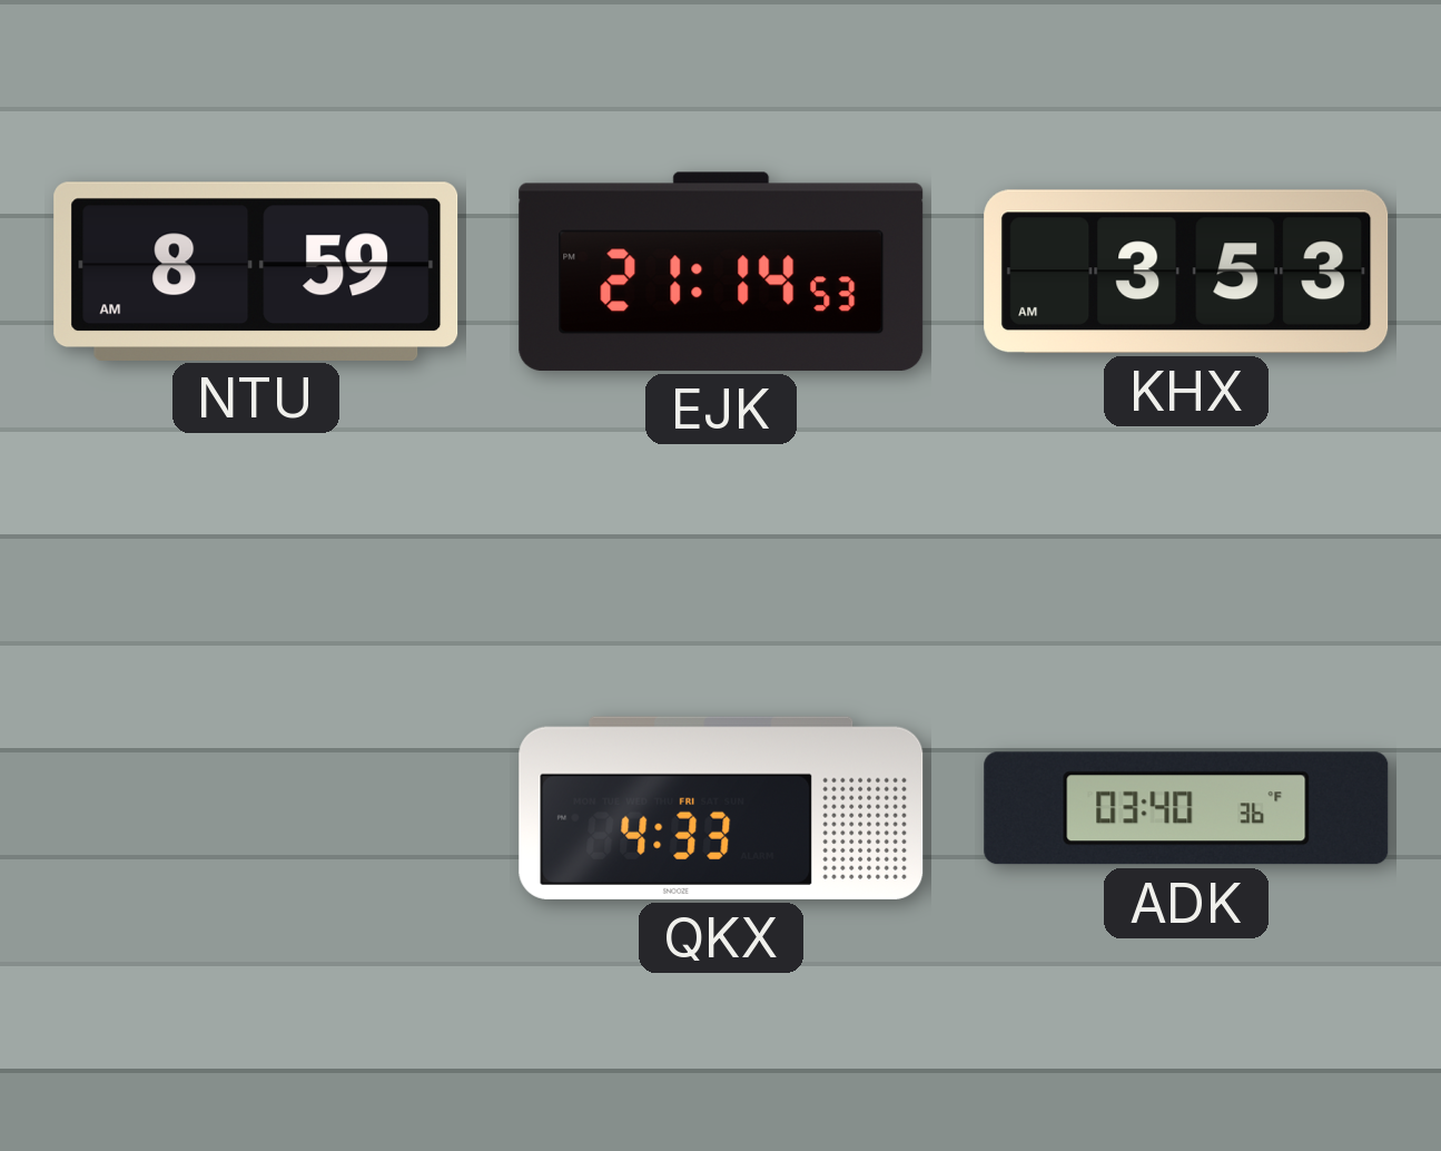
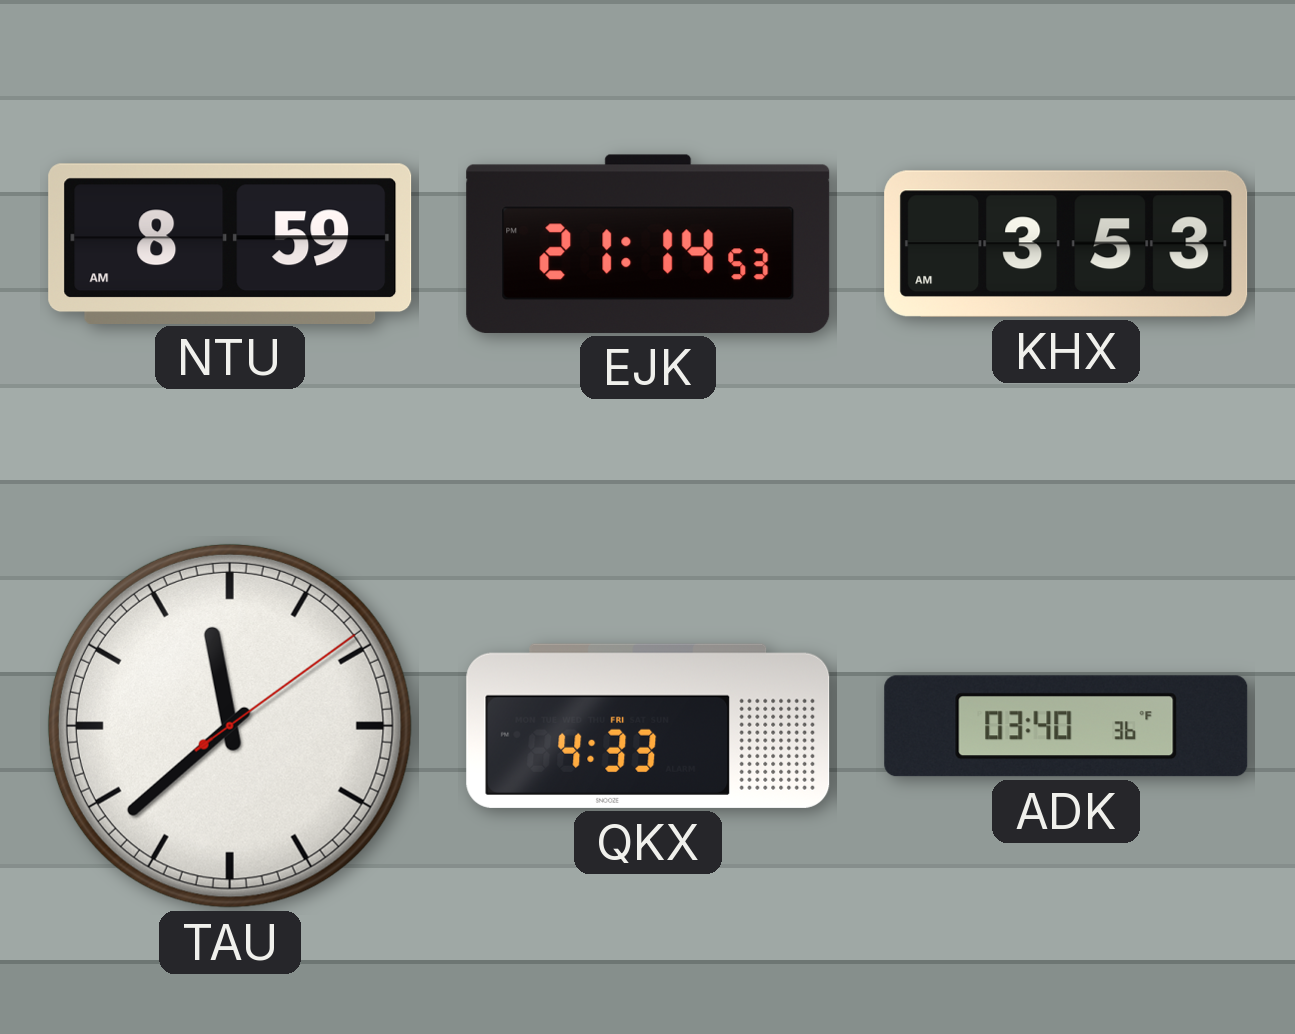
TAU: none -> 11:38 (230, 726)
